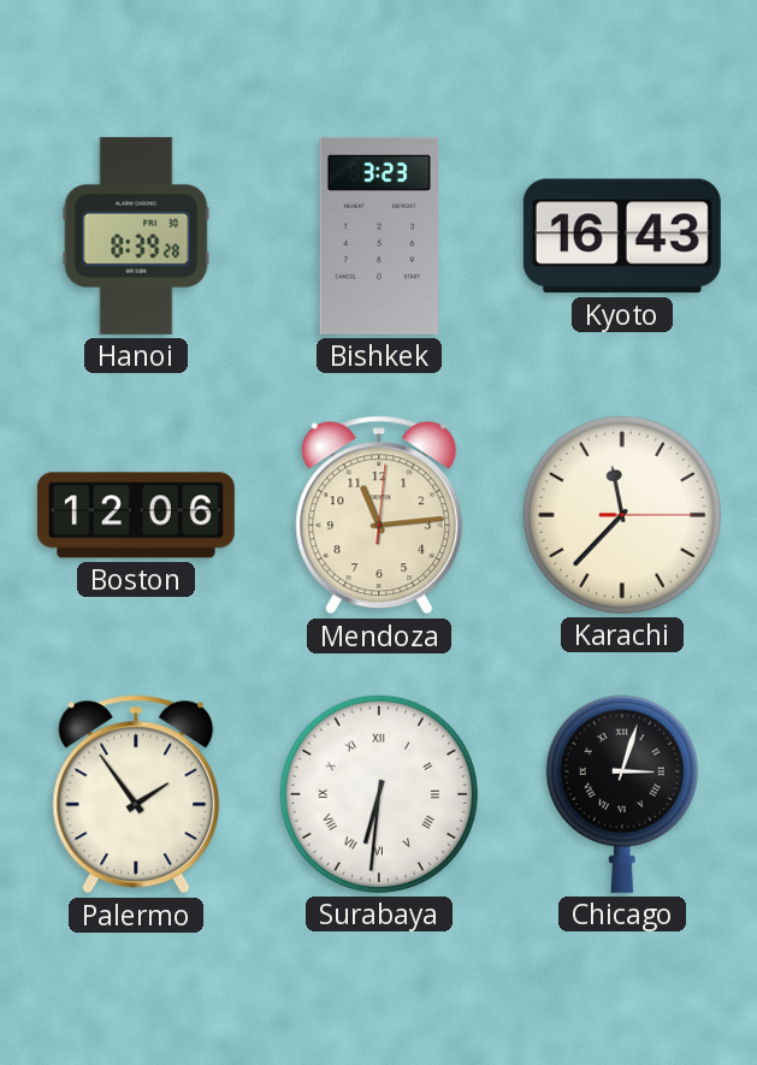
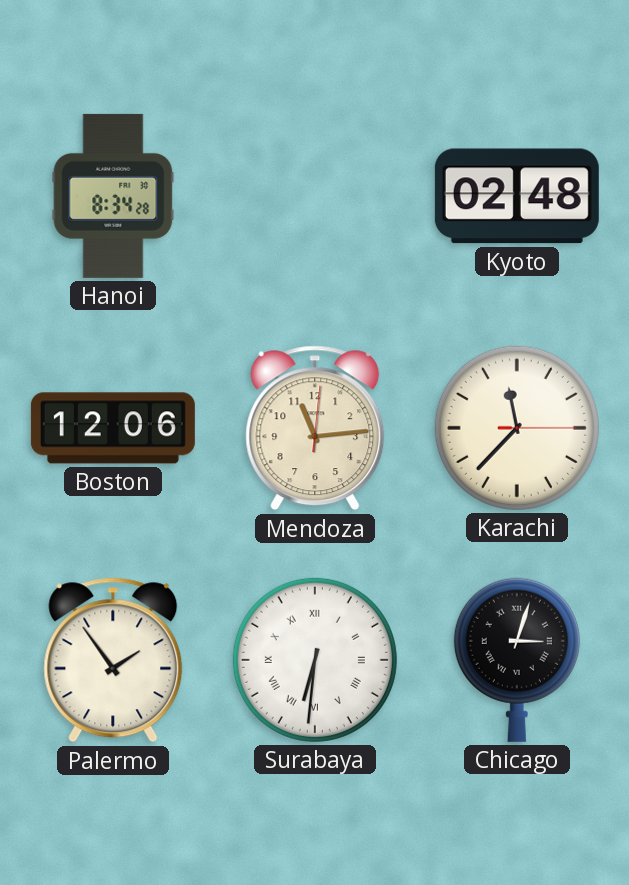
Hanoi: 8:39 -> 8:34 (113, 196)
Bishkek: 3:23 -> none (379, 236)
Kyoto: 16:43 -> 02:48 (517, 196)
